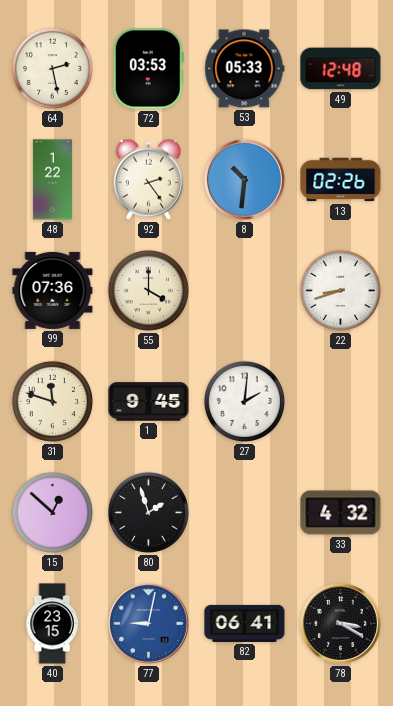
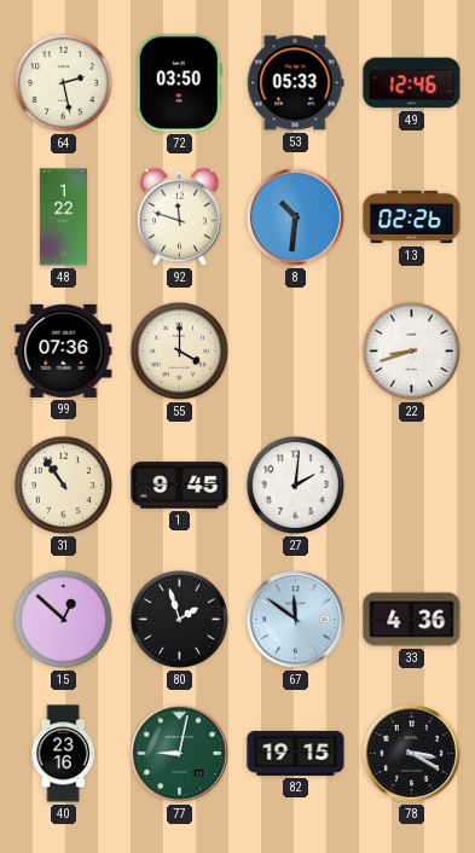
72: 03:53 -> 03:50 (179, 83)
49: 12:48 -> 12:46 (412, 83)
92: 2:24 -> 11:48 (179, 216)
31: 11:48 -> 10:54 (63, 484)
67: none -> 11:51 (295, 619)
33: 4:32 -> 4:36 (412, 620)
40: 23:15 -> 23:16 (63, 754)
77 dial: blue -> green (179, 753)
82: 06:41 -> 19:15 (296, 753)
